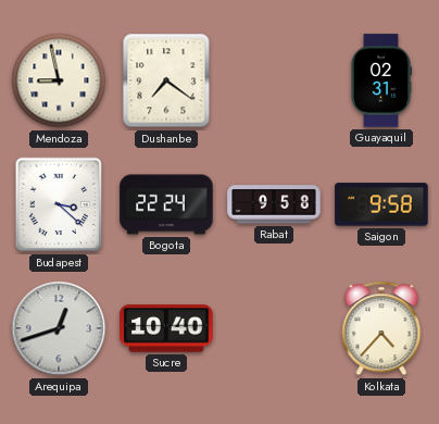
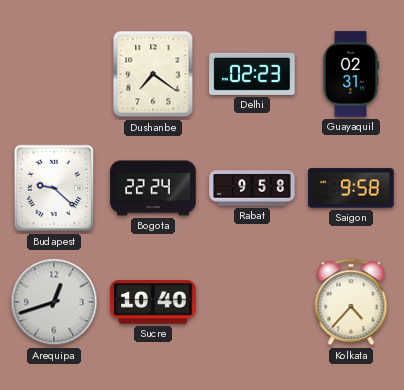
Mendoza: 8:58 -> none (59, 80)
Delhi: none -> 02:23 (252, 74)
Budapest: 3:22 -> 9:22 (54, 188)
